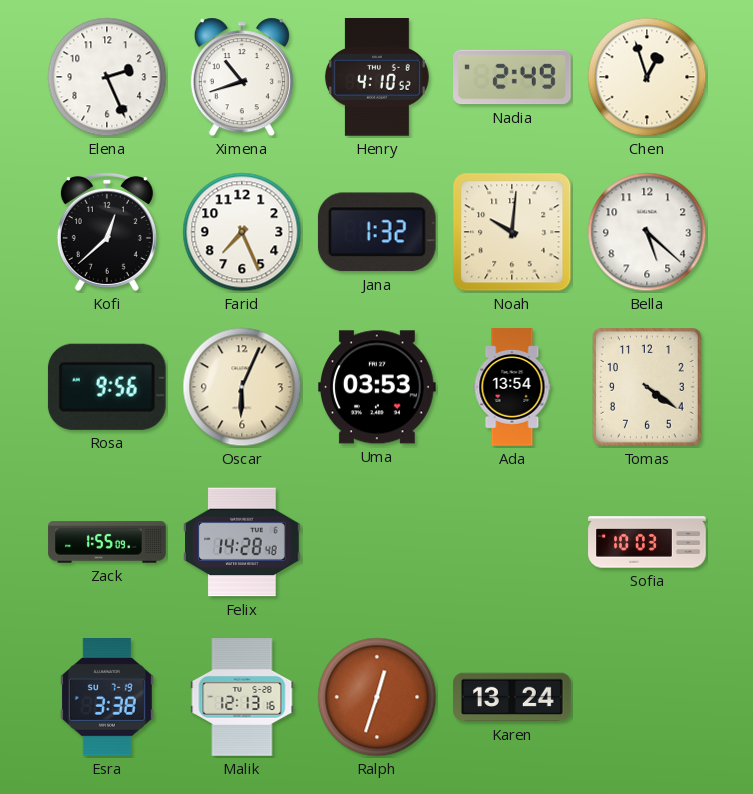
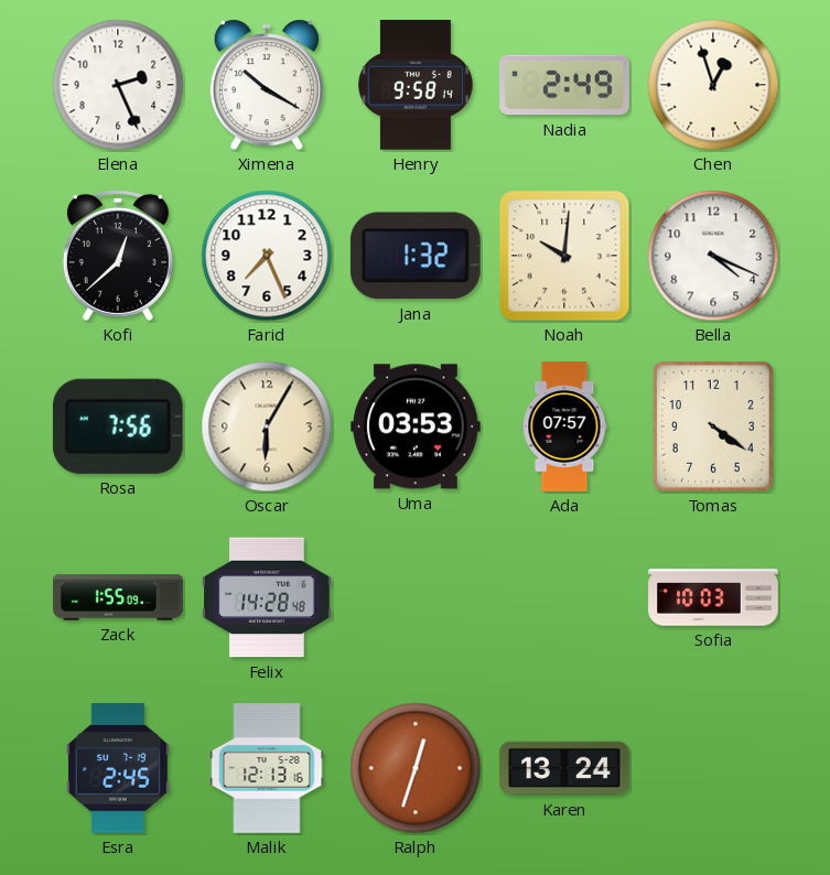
Ximena: 10:42 -> 10:20 (267, 85)
Henry: 4:10 -> 9:58 (416, 86)
Bella: 5:22 -> 4:19 (713, 256)
Rosa: 9:56 -> 7:56 (118, 426)
Oscar: 6:04 -> 6:05 (267, 426)
Ada: 13:54 -> 07:57 (564, 426)
Esra: 3:38 -> 2:45 (118, 768)
